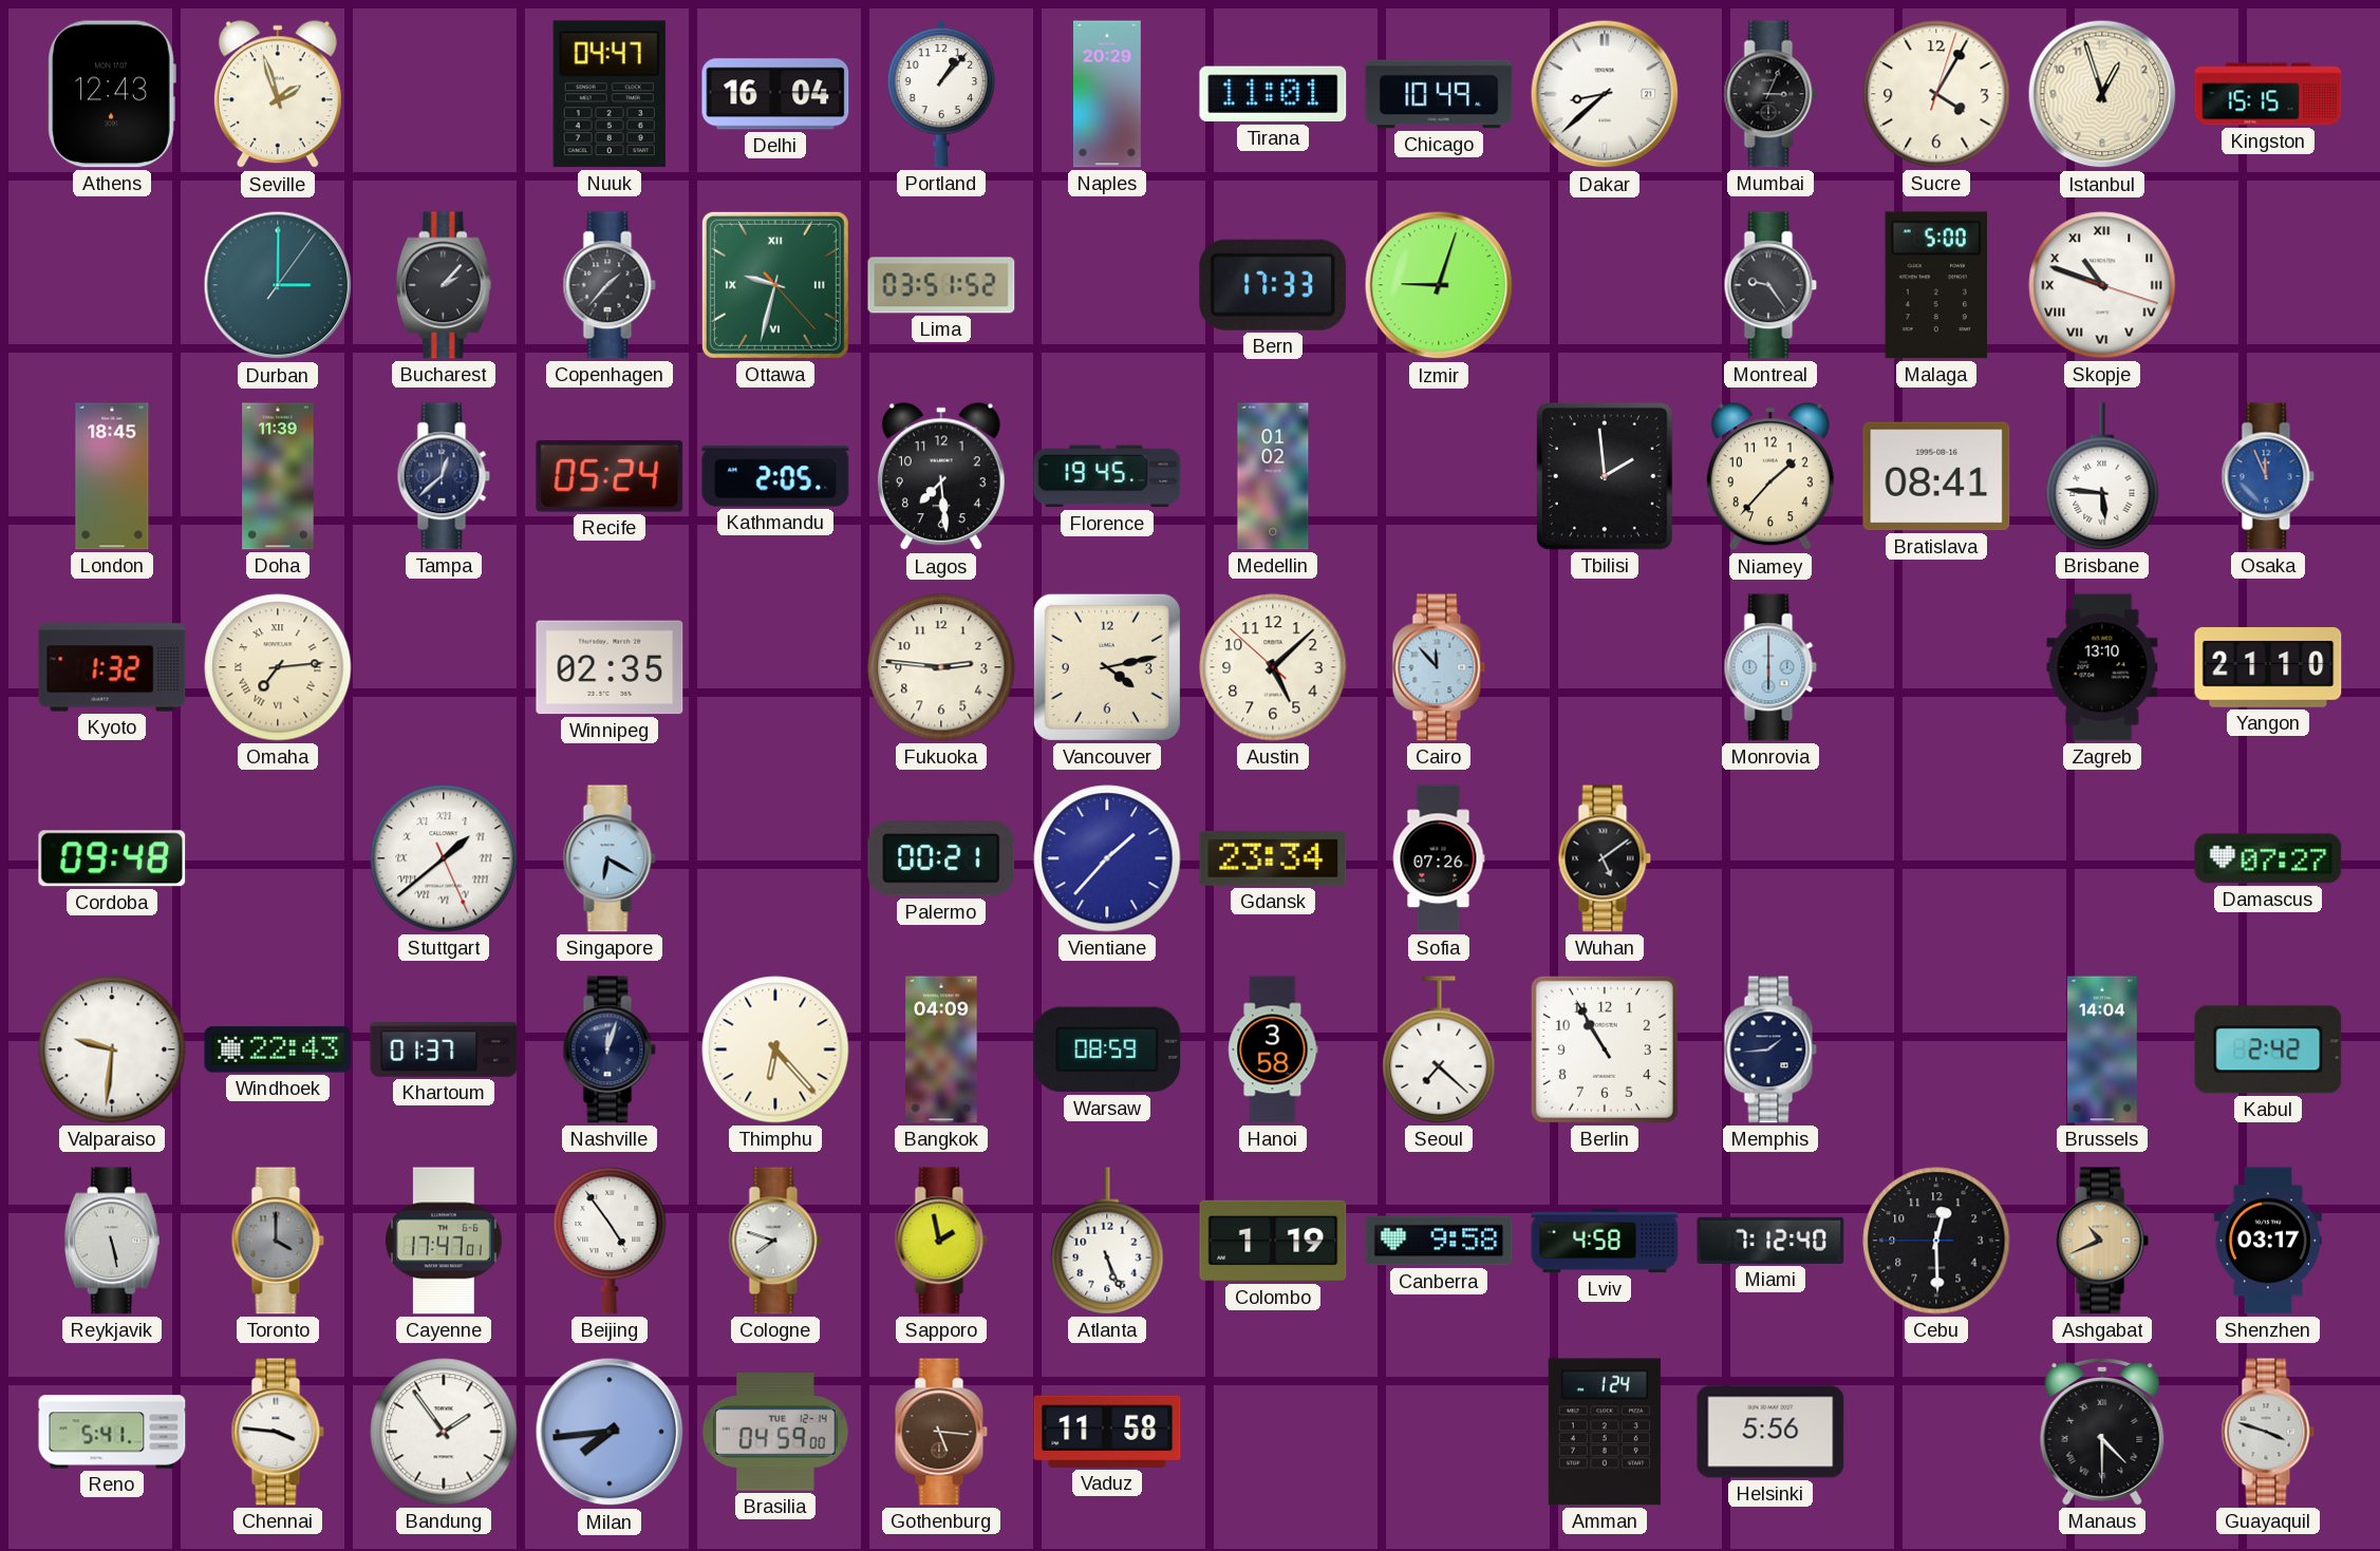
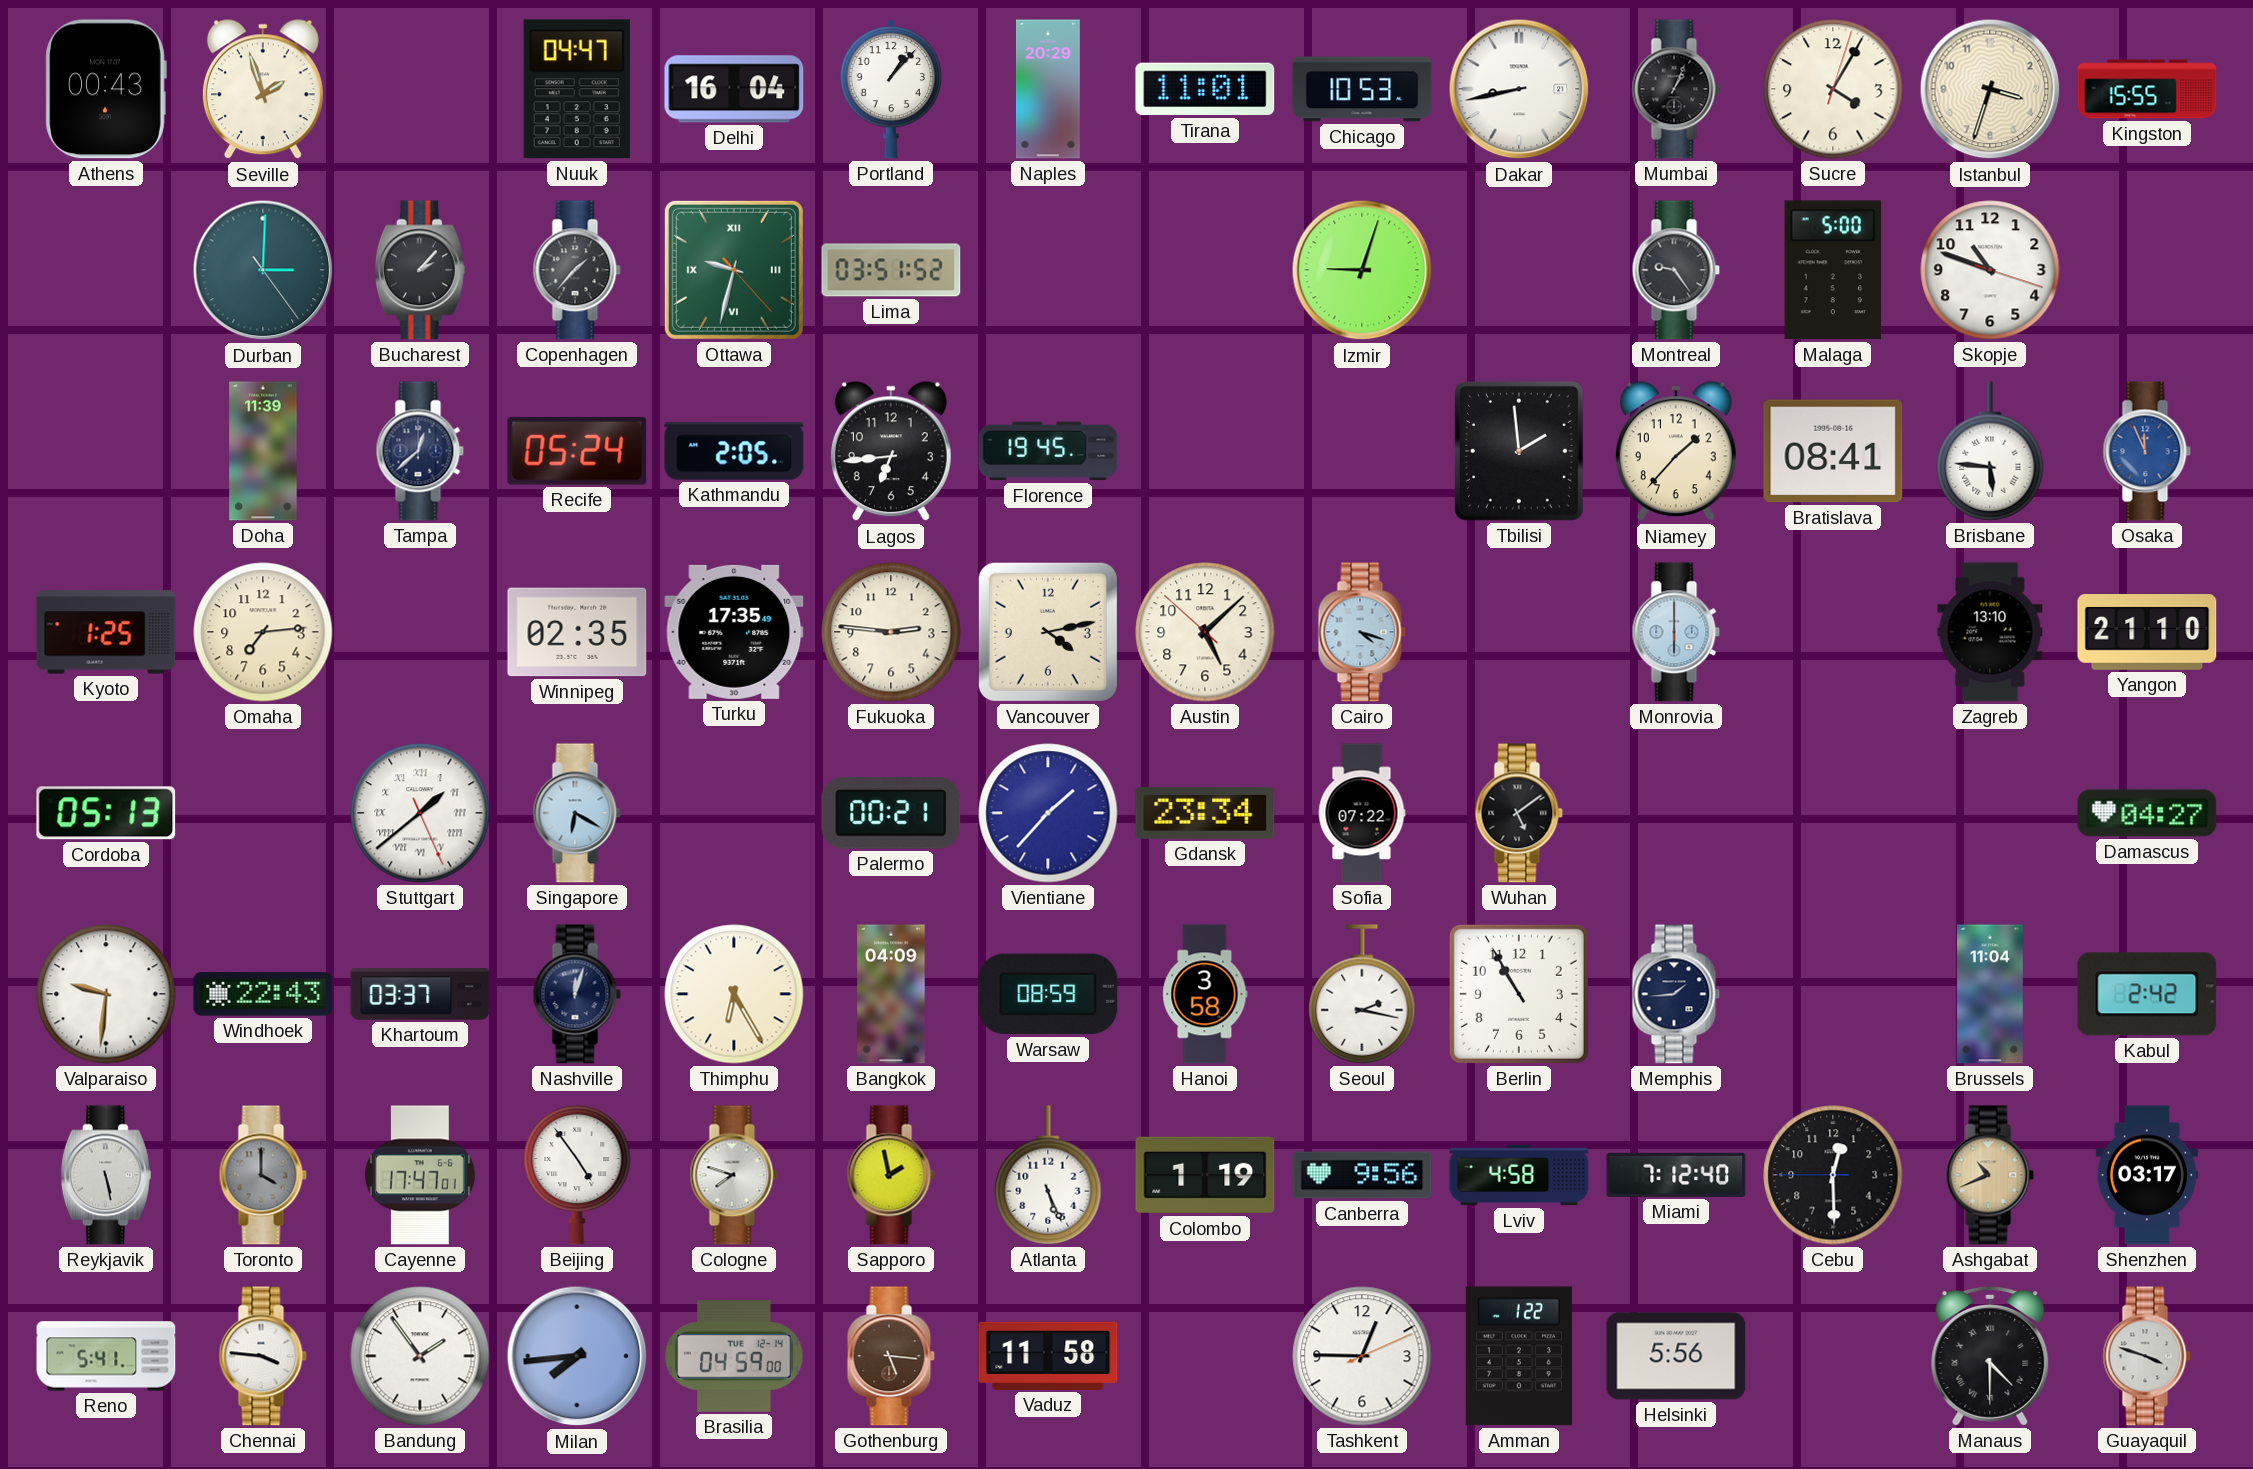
Athens: 12:43 -> 00:43 (106, 89)
Chicago: 10:49 -> 10:53 (1362, 89)
Dakar: 8:38 -> 8:43 (1519, 89)
Mumbai: 3:04 -> 1:04 (1676, 89)
Istanbul: 12:57 -> 3:33 (1990, 89)
Kingston: 15:15 -> 15:55 (2147, 89)
Durban: 3:00:06 -> 3:00:24 (263, 270)
Bern: 17:33 -> none (1273, 285)
Skopje numerals: Roman -> Arabic (1990, 270)
London: 18:45 -> none (112, 476)
Lagos: 7:29 -> 6:44 (891, 452)
Medellin: 01:02 -> none (1273, 476)
Kyoto: 1:32 -> 1:25 (106, 632)
Omaha numerals: Roman -> Arabic (263, 632)
Turku: none -> 17:35 (734, 632)
Cairo: 11:53 -> 4:18 (1362, 632)
Cordoba: 09:48 -> 05:13 (106, 813)
Sofia: 07:26 -> 07:22 (1362, 813)
Damascus: 07:27 -> 04:27 (2147, 813)
Khartoum: 01:37 -> 03:37 (420, 995)
Thimphu: 6:23 -> 6:25 (734, 994)
Seoul: 7:22 -> 2:17 (1362, 994)
Brussels: 14:04 -> 11:04 (1990, 994)
Canberra: 9:58 -> 9:56 (1362, 1175)
Tashkent: none -> 12:45 (1362, 1356)
Amman: 1:24 -> 1:22 (1519, 1356)
